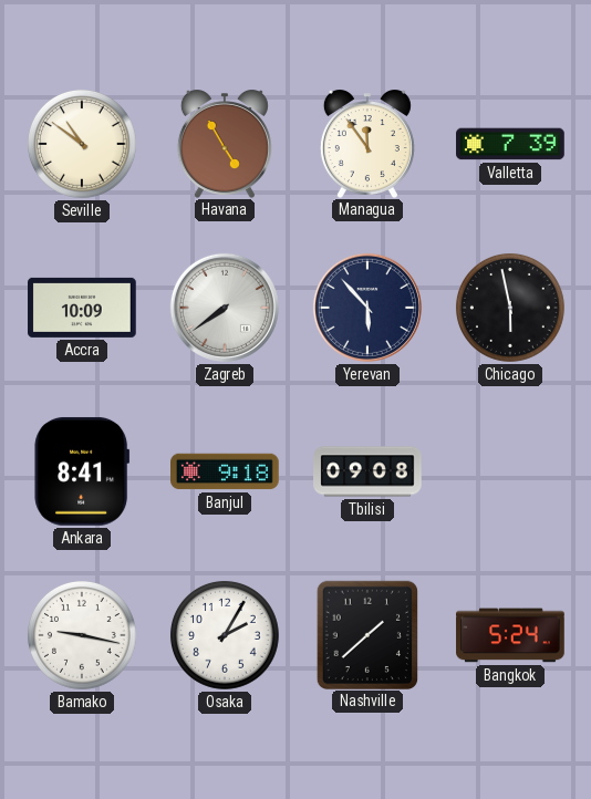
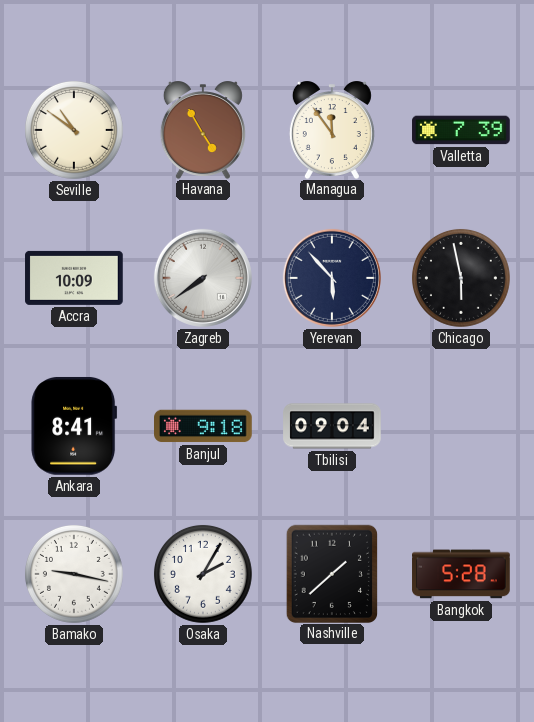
Tbilisi: 09:08 -> 09:04 (332, 426)
Bangkok: 5:24 -> 5:28 (461, 574)
